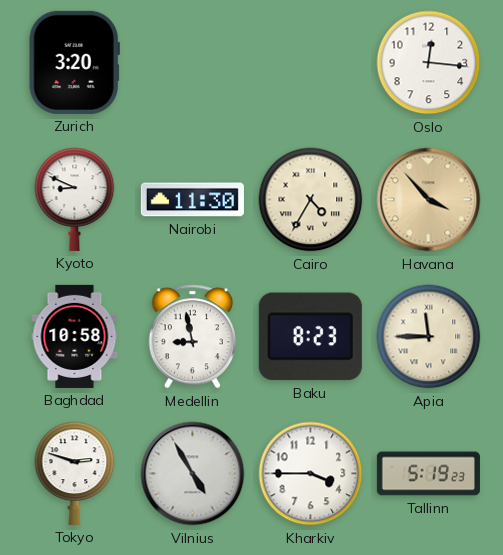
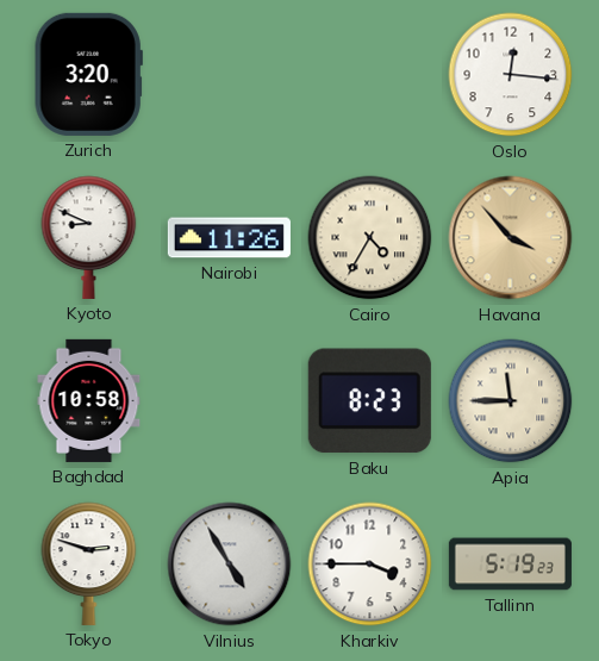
Nairobi: 11:30 -> 11:26 (229, 238)
Medellin: 8:58 -> none (192, 337)
